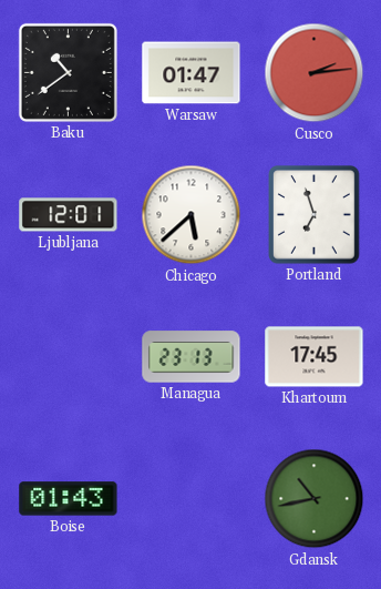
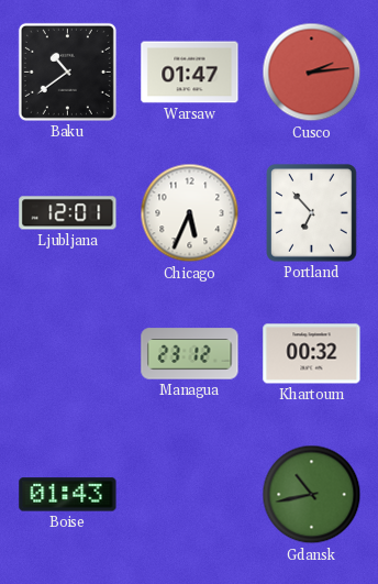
Chicago: 5:38 -> 5:34 (190, 213)
Portland: 6:57 -> 6:53 (312, 213)
Managua: 23:13 -> 23:12 (190, 354)
Khartoum: 17:45 -> 00:32 (312, 354)
